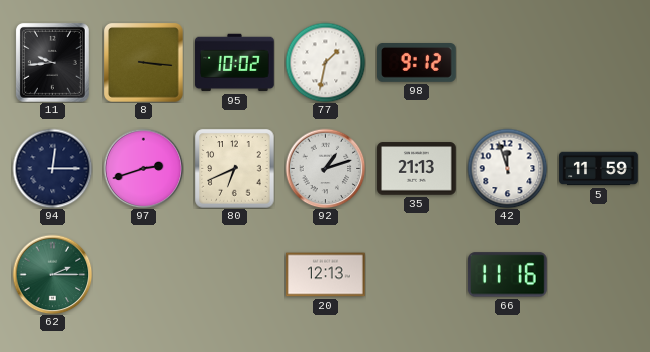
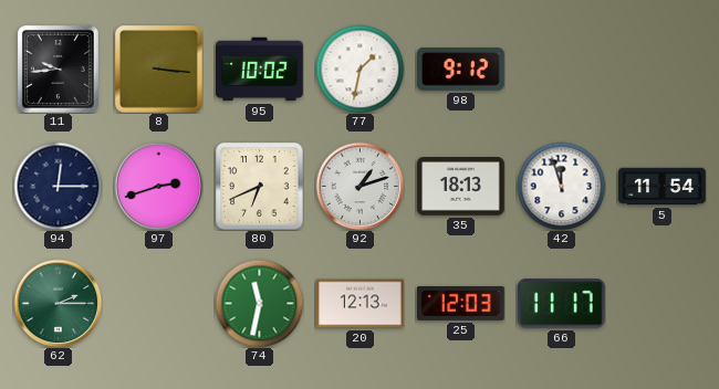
35: 21:13 -> 18:13 (461, 187)
5: 11:59 -> 11:54 (663, 187)
74: none -> 11:32 (259, 303)
25: none -> 12:03 (461, 303)
66: 11:16 -> 11:17 (561, 304)
